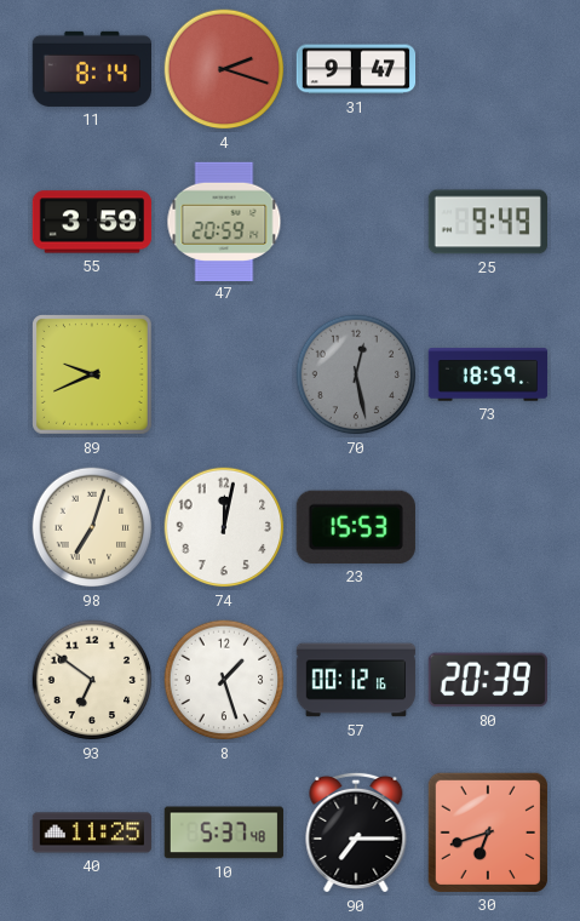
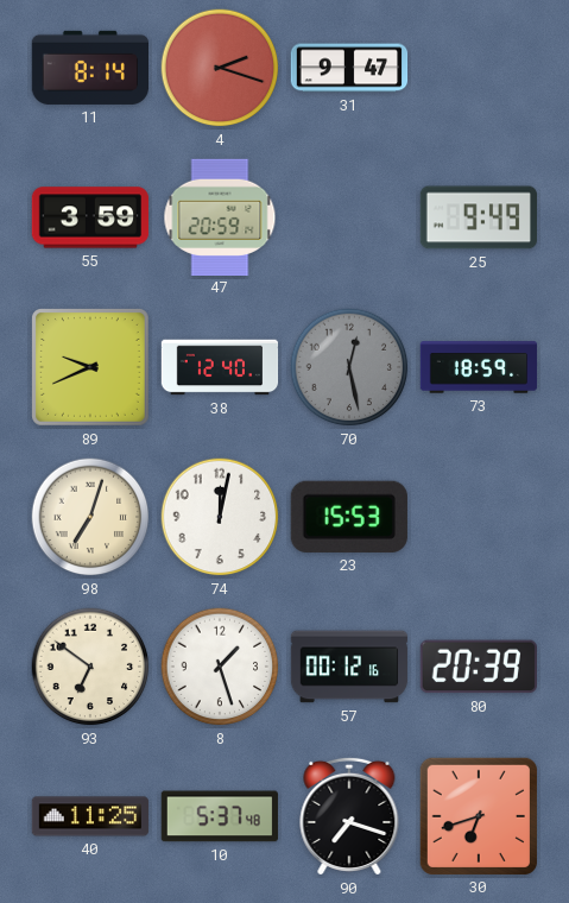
38: none -> 12:40 (220, 367)
90: 7:15 -> 7:18 (349, 816)
